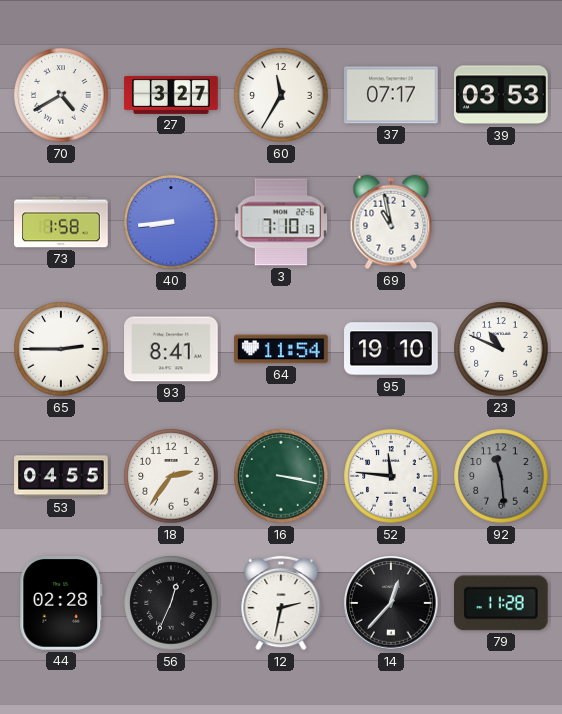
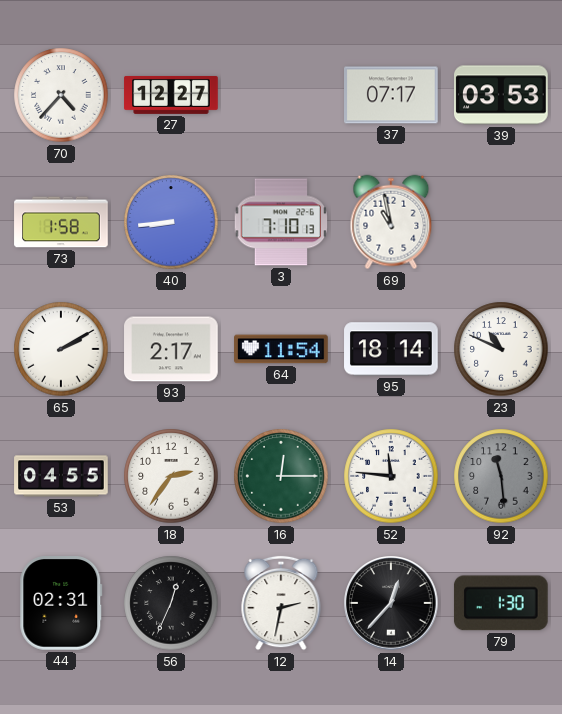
70: 4:40 -> 4:37 (61, 95)
27: 3:27 -> 12:27 (171, 95)
60: 11:35 -> none (281, 95)
65: 2:45 -> 2:10 (61, 349)
93: 8:41 -> 2:17 (171, 349)
95: 19:10 -> 18:14 (391, 349)
16: 3:17 -> 12:15 (281, 476)
44: 02:28 -> 02:31 (61, 604)
79: 11:28 -> 1:30 (501, 603)
